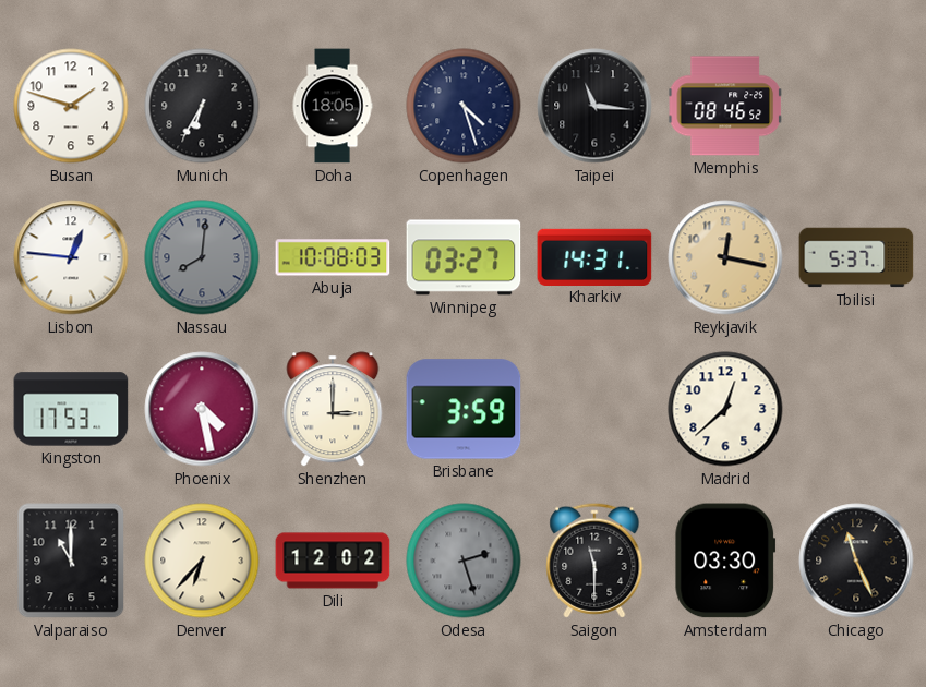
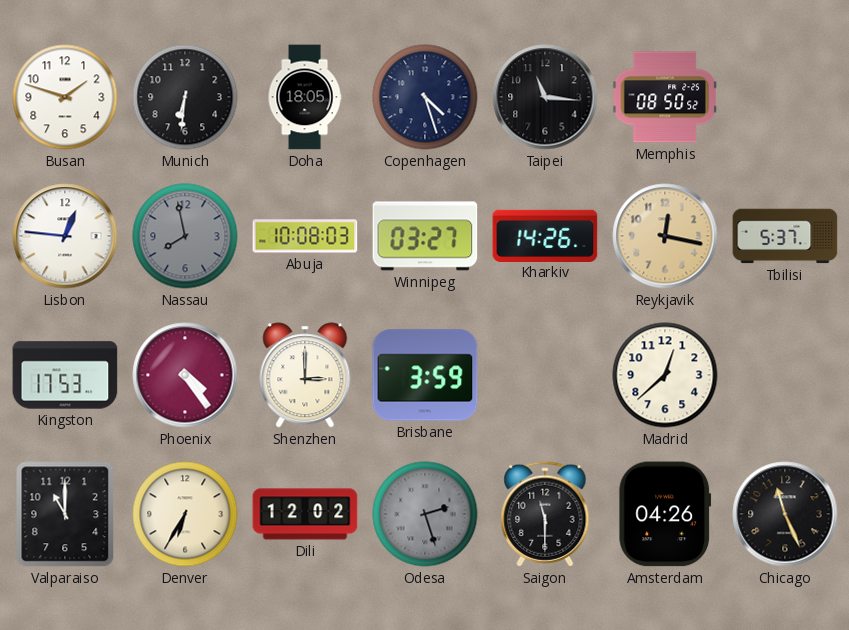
Munich: 6:35 -> 6:31 (185, 97)
Memphis: 08:46 -> 08:50 (665, 97)
Nassau: 8:01 -> 7:58 (185, 236)
Kharkiv: 14:31 -> 14:26 (545, 235)
Phoenix: 4:28 -> 4:24 (185, 375)
Denver: 6:37 -> 6:35 (185, 514)
Amsterdam: 03:30 -> 04:26 (665, 514)
